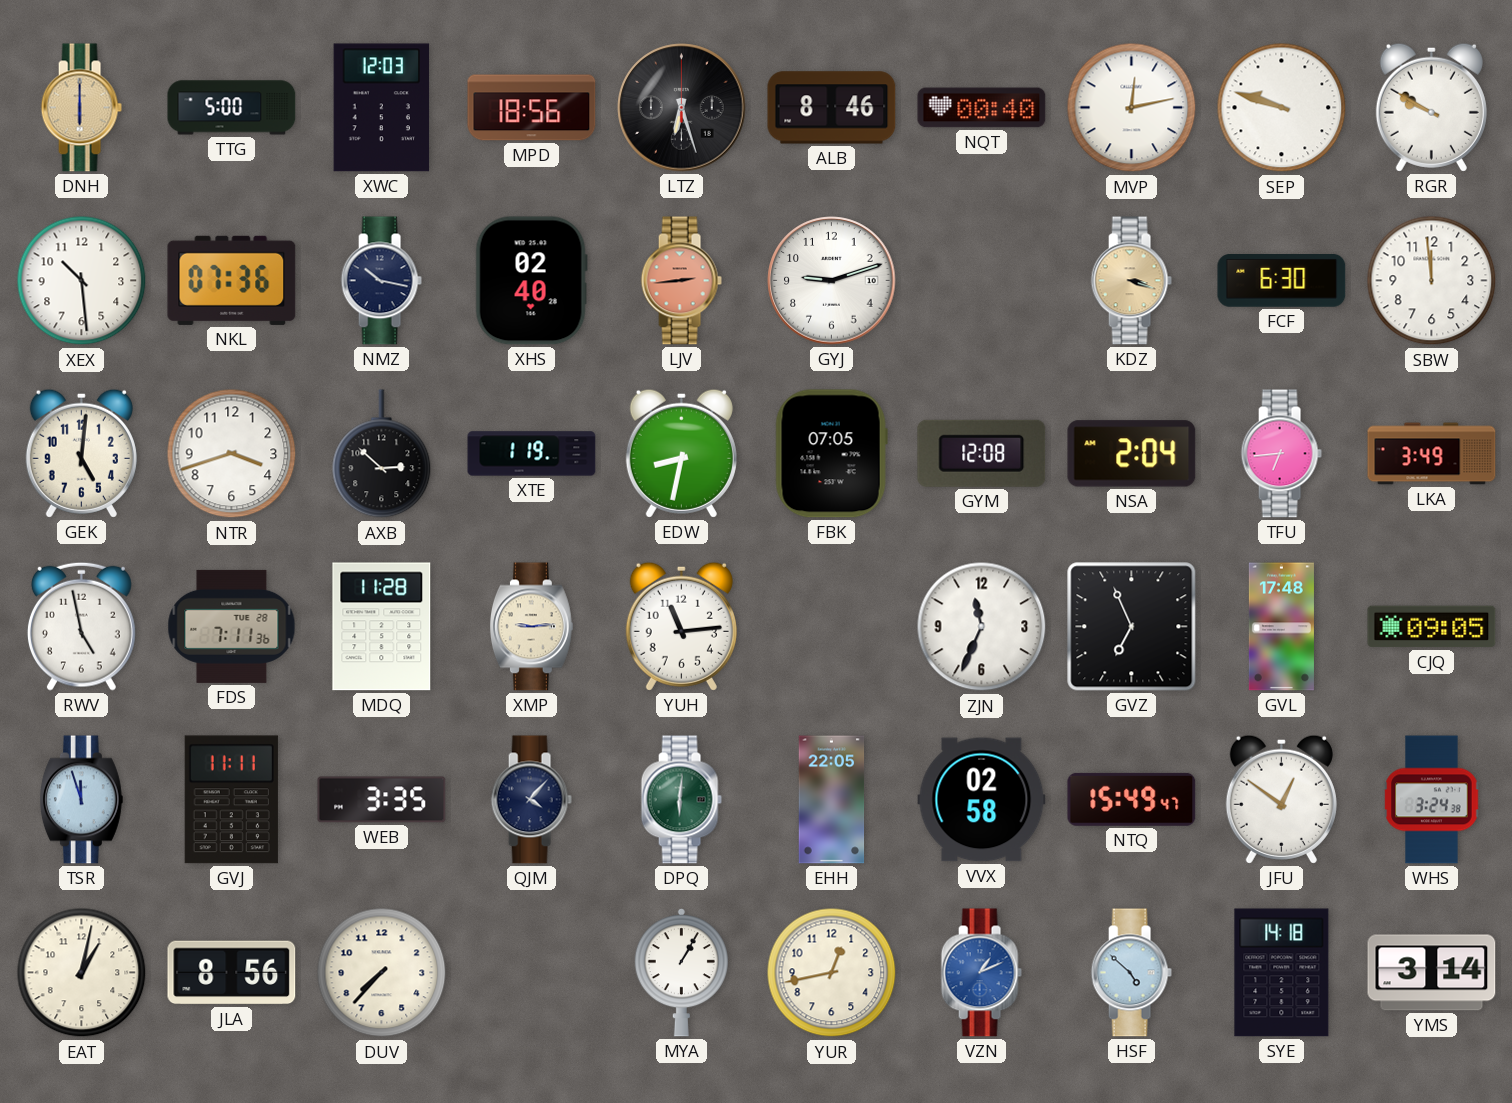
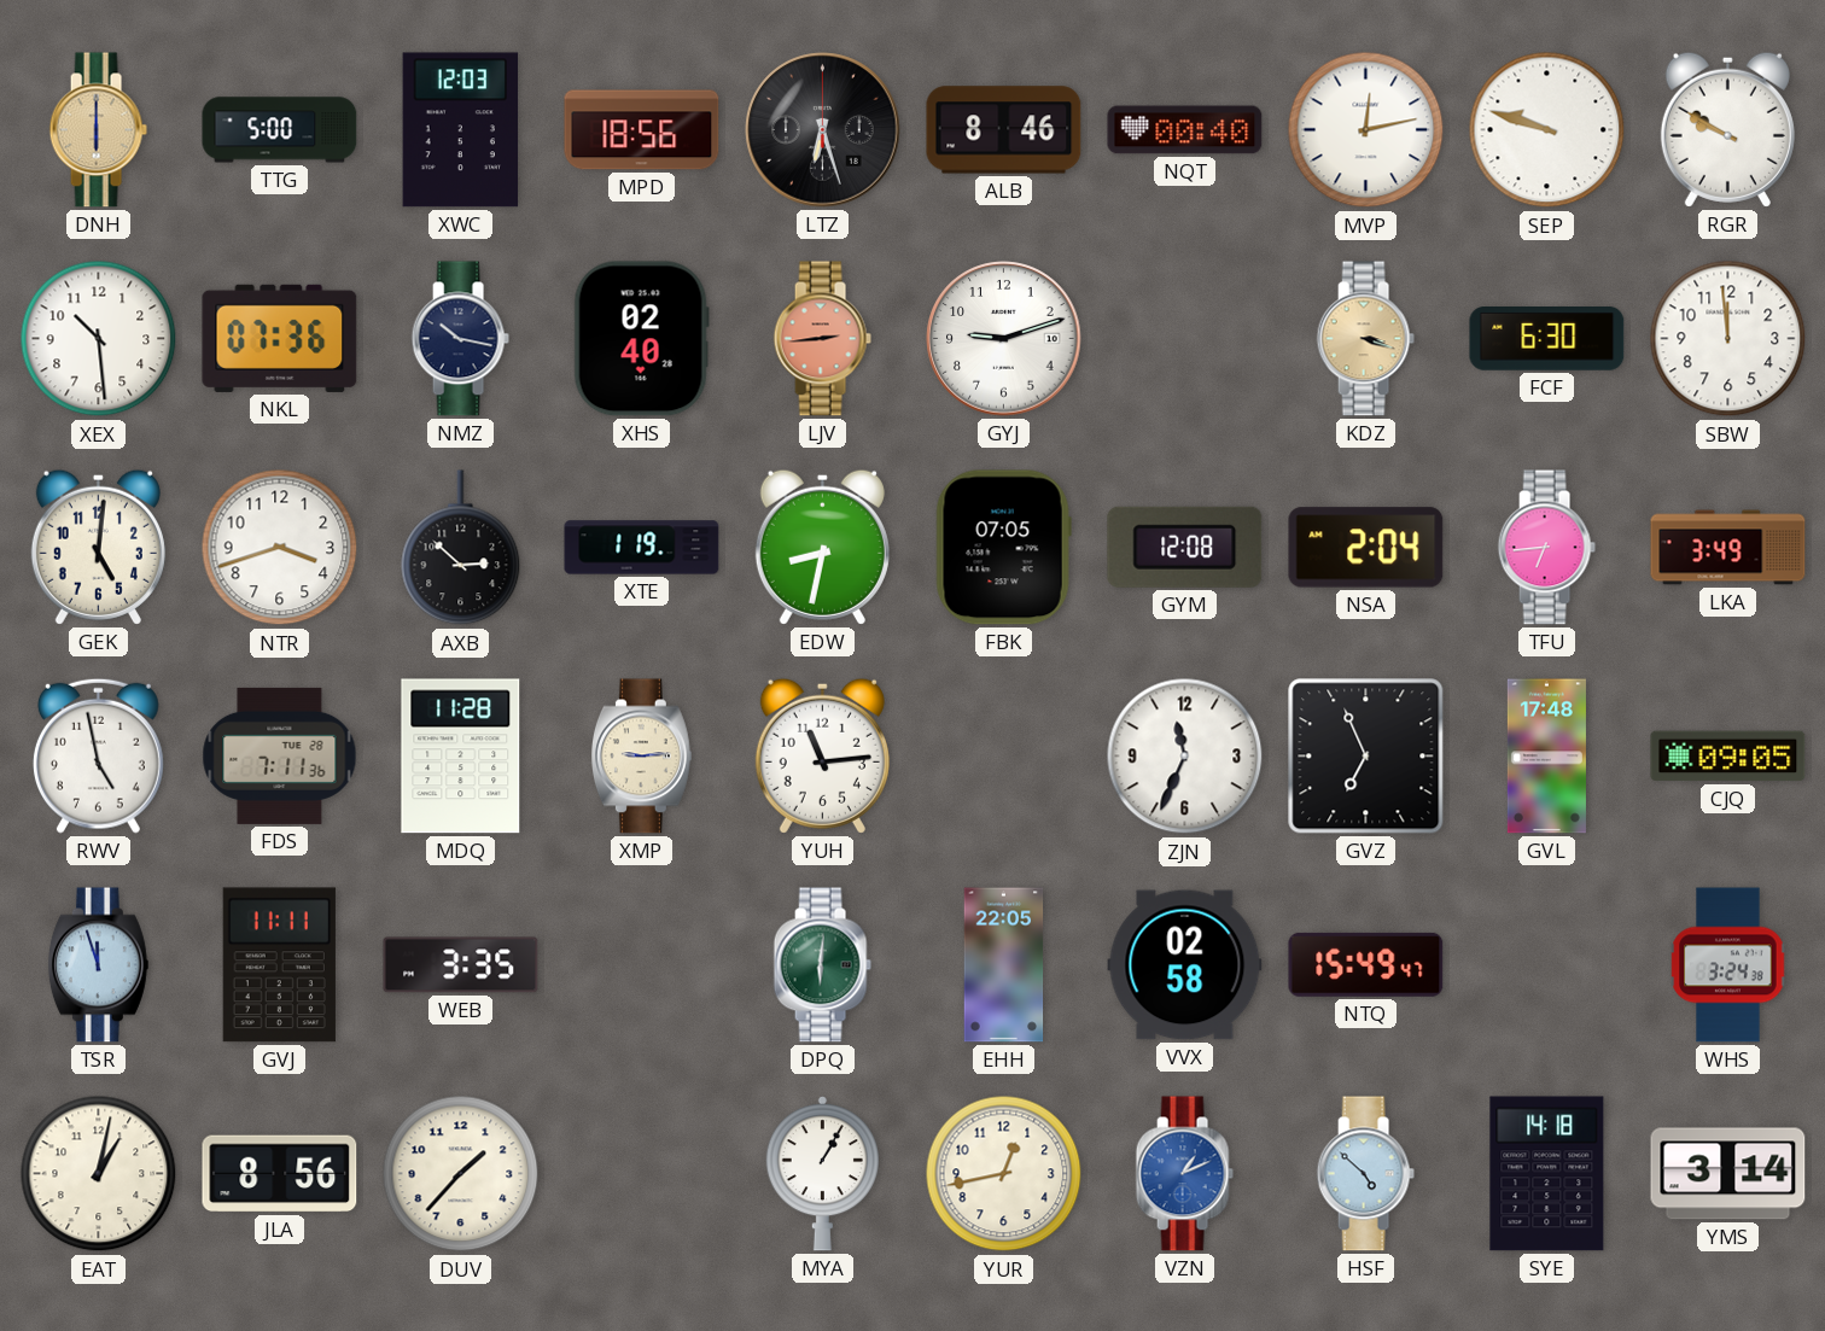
QJM: 4:07 -> none (531, 800)
JFU: 12:51 -> none (1281, 799)
DUV: 7:37 -> 1:37 (461, 1174)
